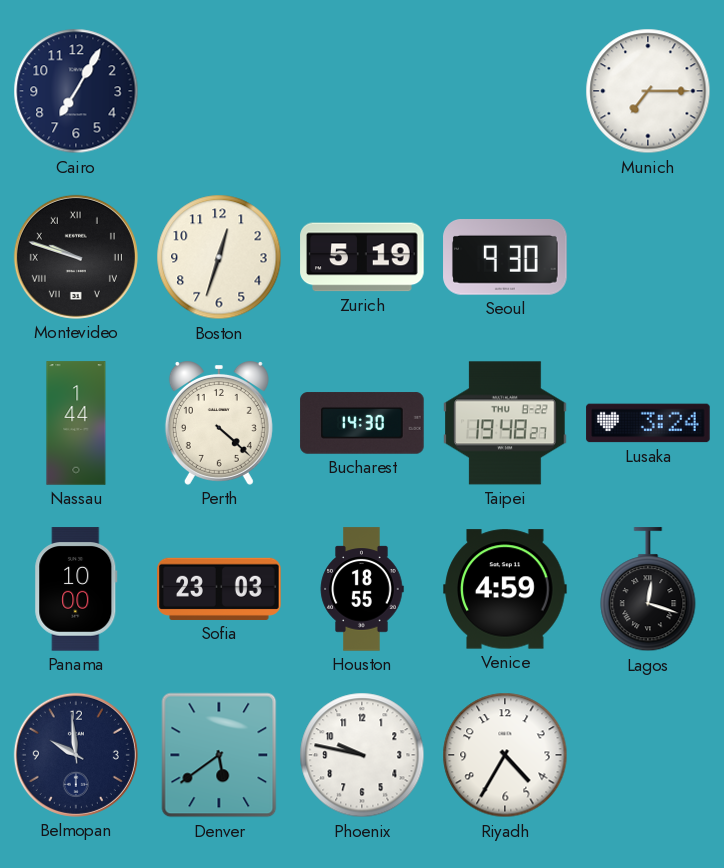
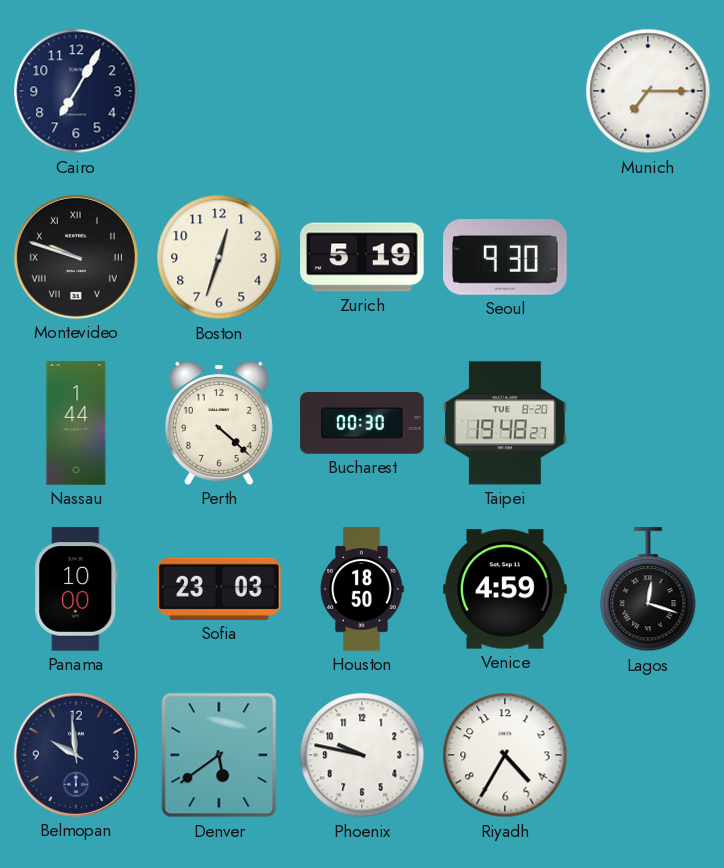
Bucharest: 14:30 -> 00:30 (362, 423)
Taipei date: THU 8-22 -> TUE 8-20 (505, 423)
Lusaka: 3:24 -> none (648, 423)
Houston: 18:55 -> 18:50 (362, 589)
